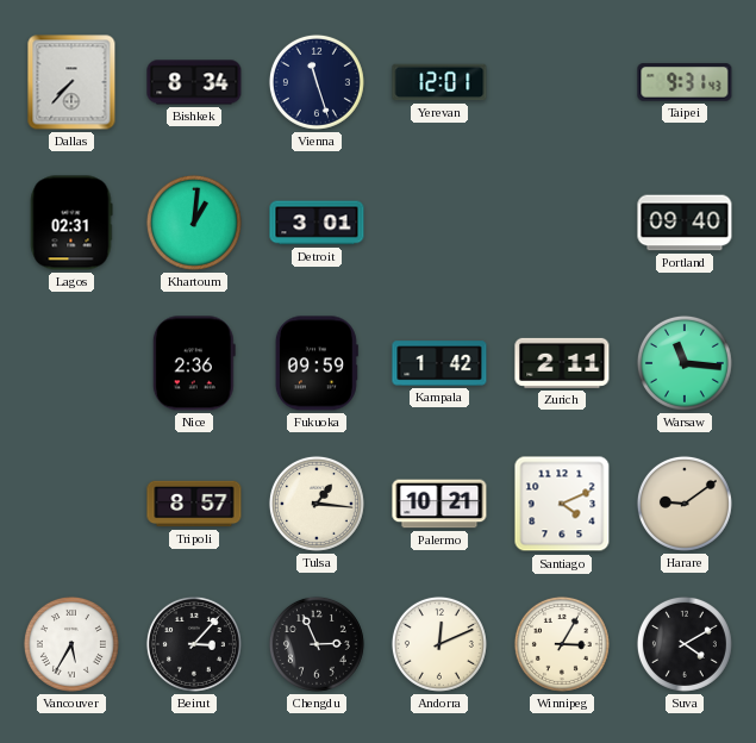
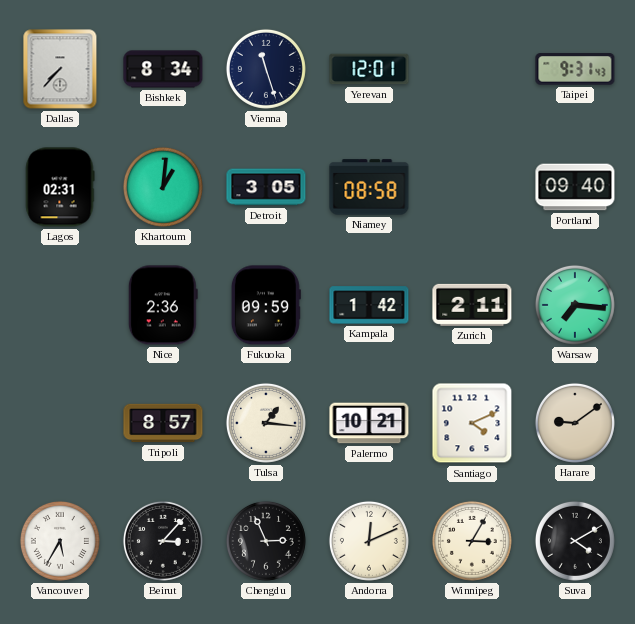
Detroit: 3:01 -> 3:05 (266, 187)
Niamey: none -> 08:58 (369, 187)
Warsaw: 11:16 -> 7:16 (575, 305)
